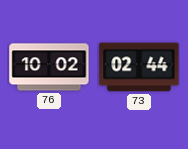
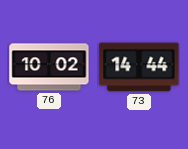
73: 02:44 -> 14:44 (139, 67)
